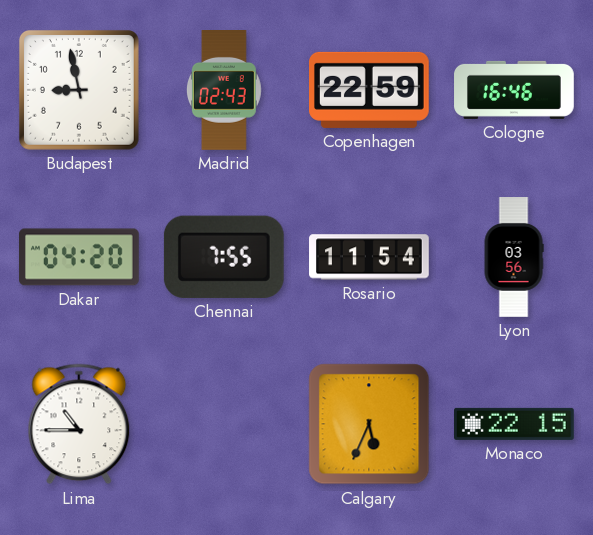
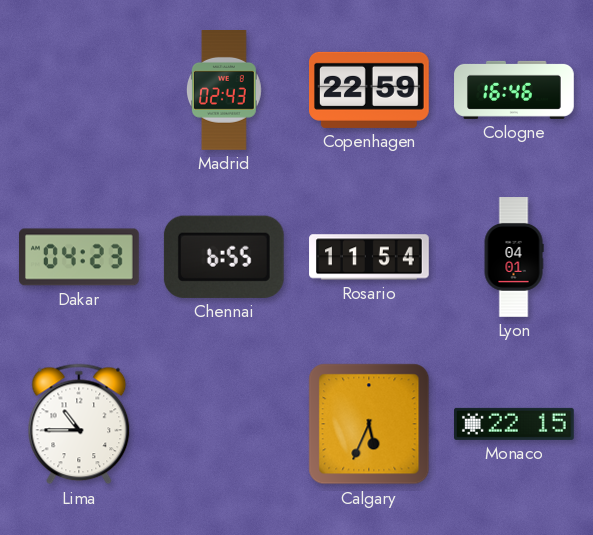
Budapest: 8:58 -> none (79, 90)
Dakar: 04:20 -> 04:23 (80, 257)
Chennai: 7:55 -> 6:55 (224, 257)
Lyon: 03:56 -> 04:01 (514, 257)
